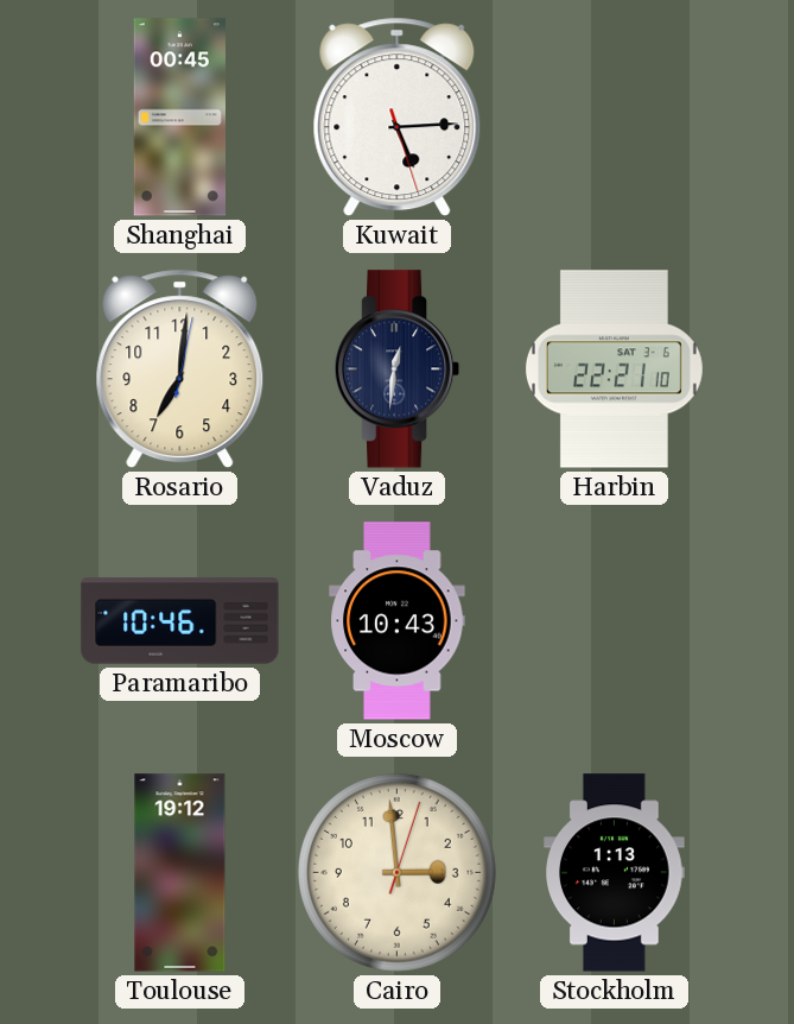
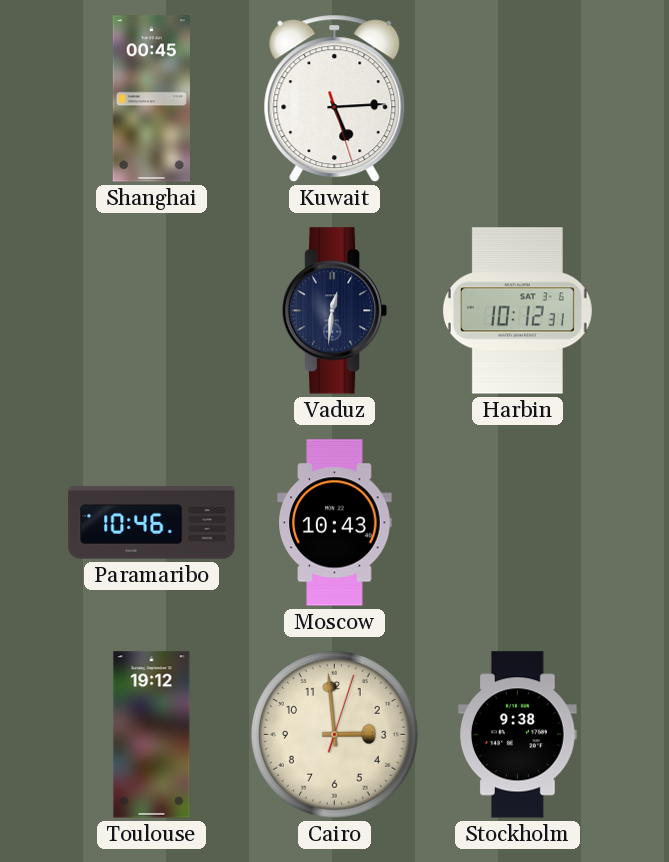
Rosario: 7:01 -> none (180, 369)
Harbin: 22:21 -> 10:12 (517, 311)
Stockholm: 1:13 -> 9:38 (518, 735)
